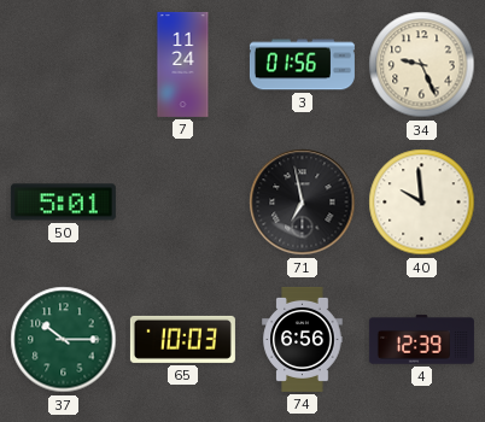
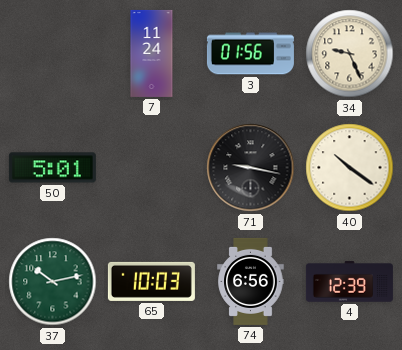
71: 6:58 -> 9:17 (251, 168)
40: 9:59 -> 10:21 (350, 168)
37: 10:15 -> 10:13 (53, 282)
